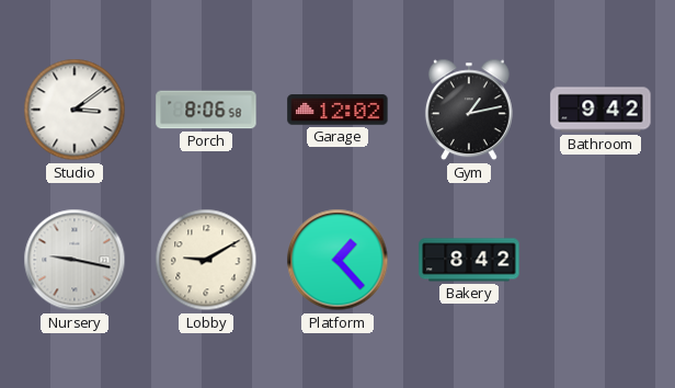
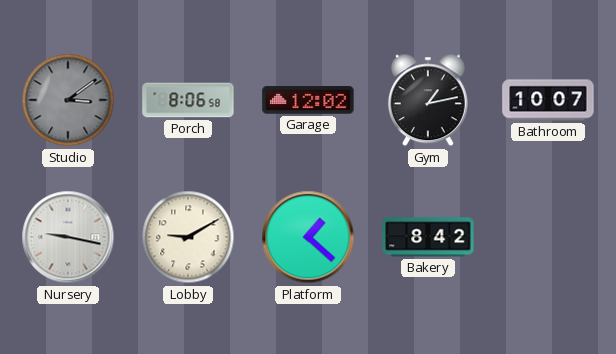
Studio dial: white -> grey (68, 100)
Bathroom: 9:42 -> 10:07 (548, 100)
Platform: 1:23 -> 1:22 (308, 237)
